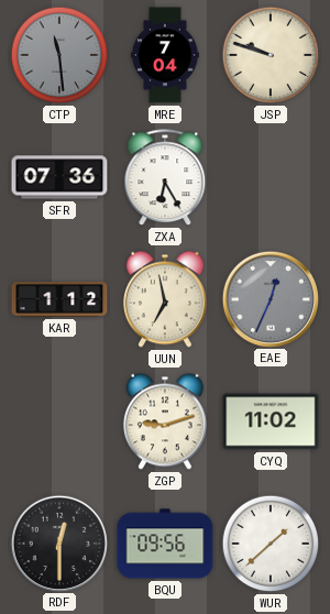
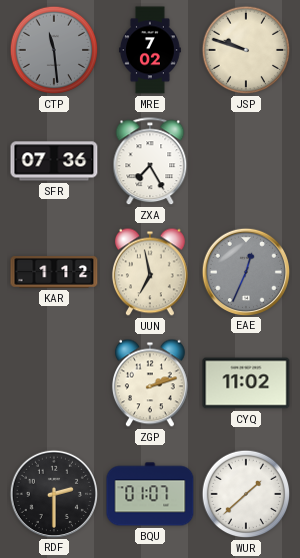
MRE: 7:04 -> 7:02 (150, 50)
ZXA: 6:25 -> 7:25 (150, 162)
ZGP: 9:12 -> 2:12 (150, 383)
RDF: 12:30 -> 2:30 (53, 493)
BQU: 09:56 -> 01:07 (150, 494)
